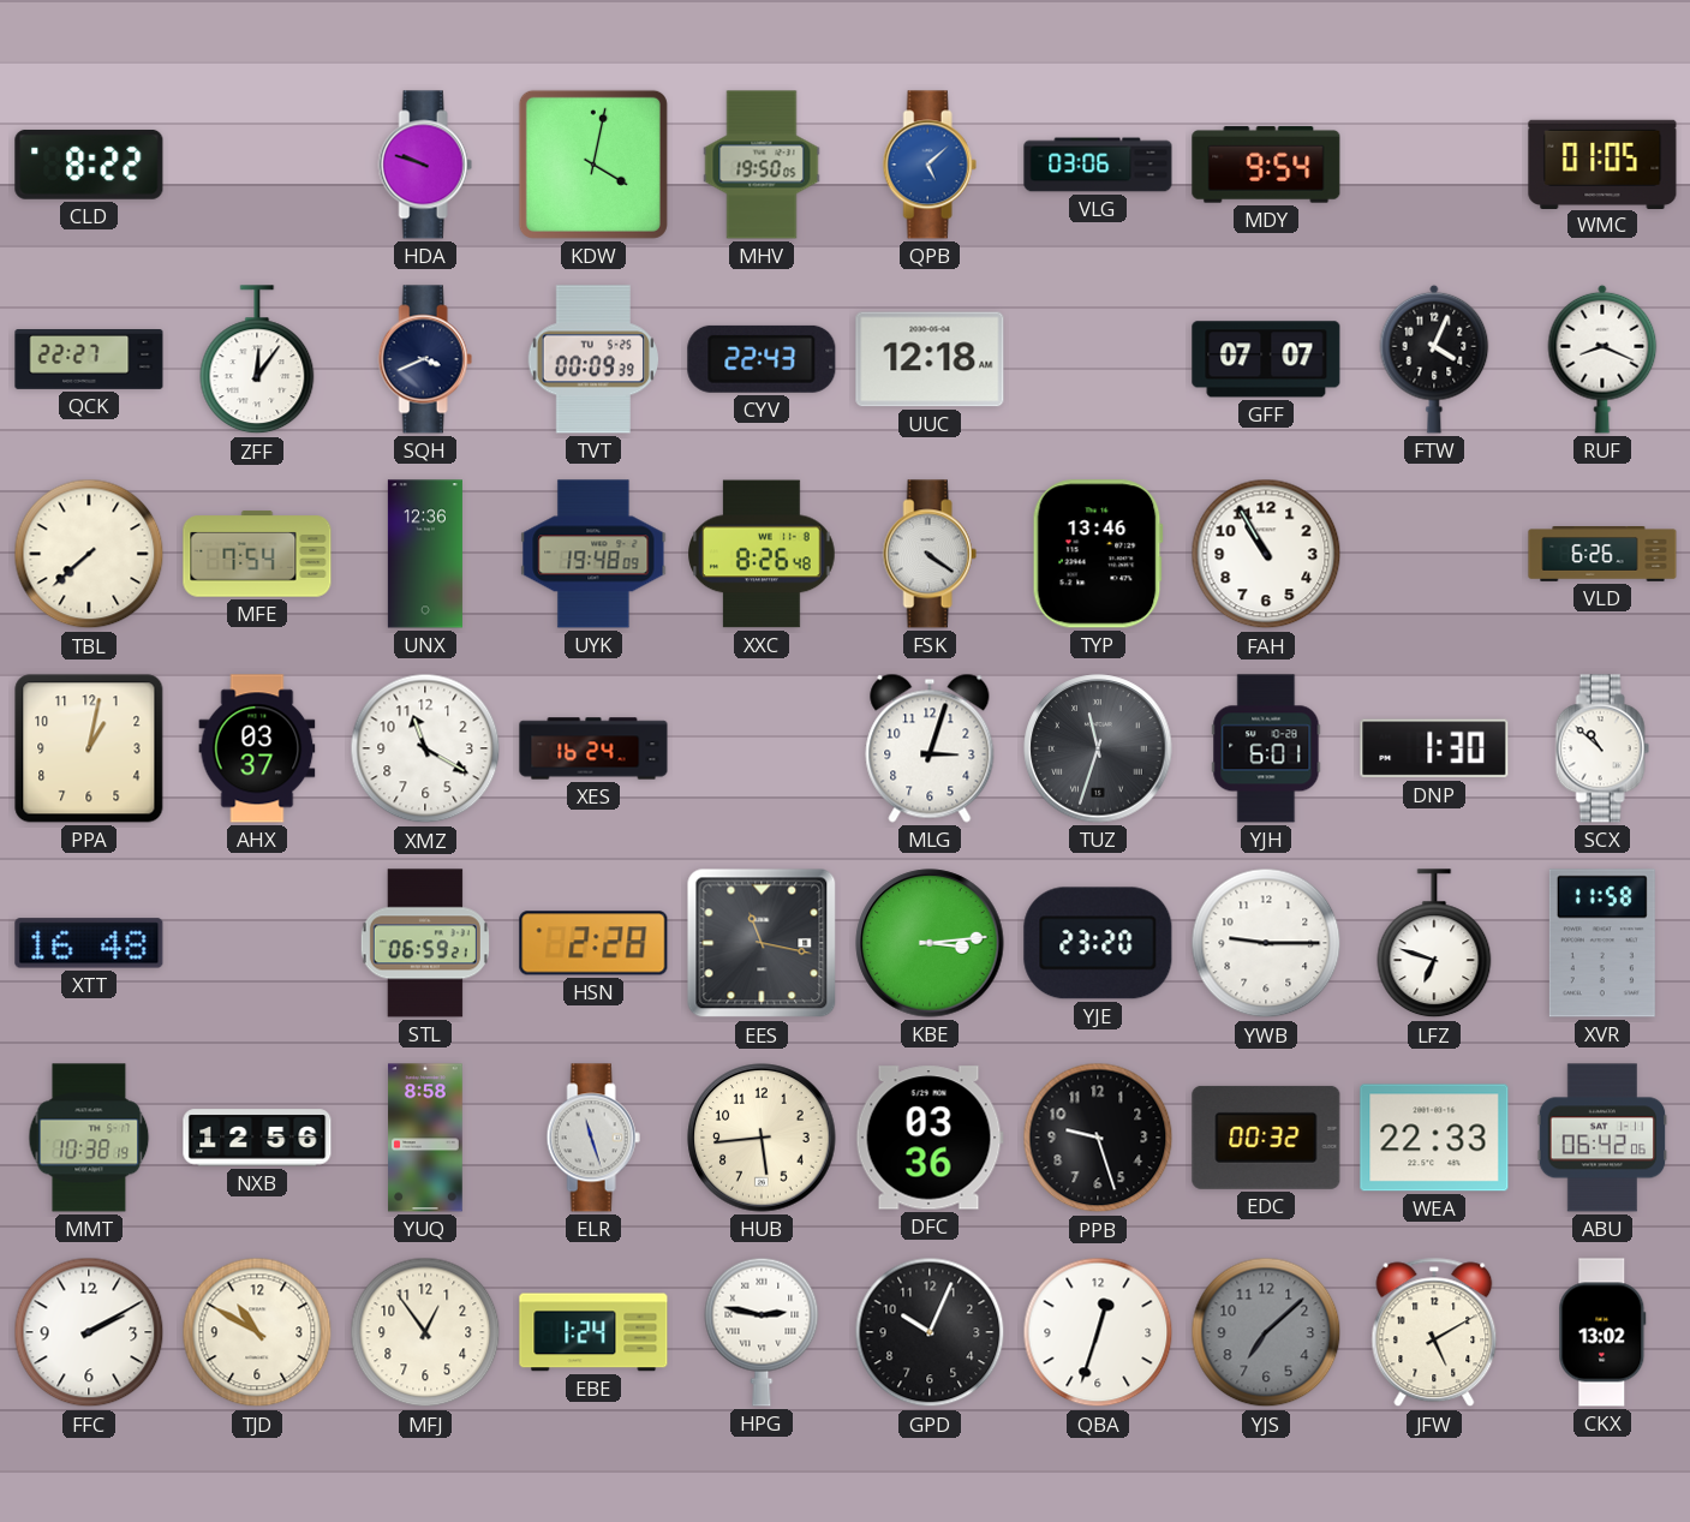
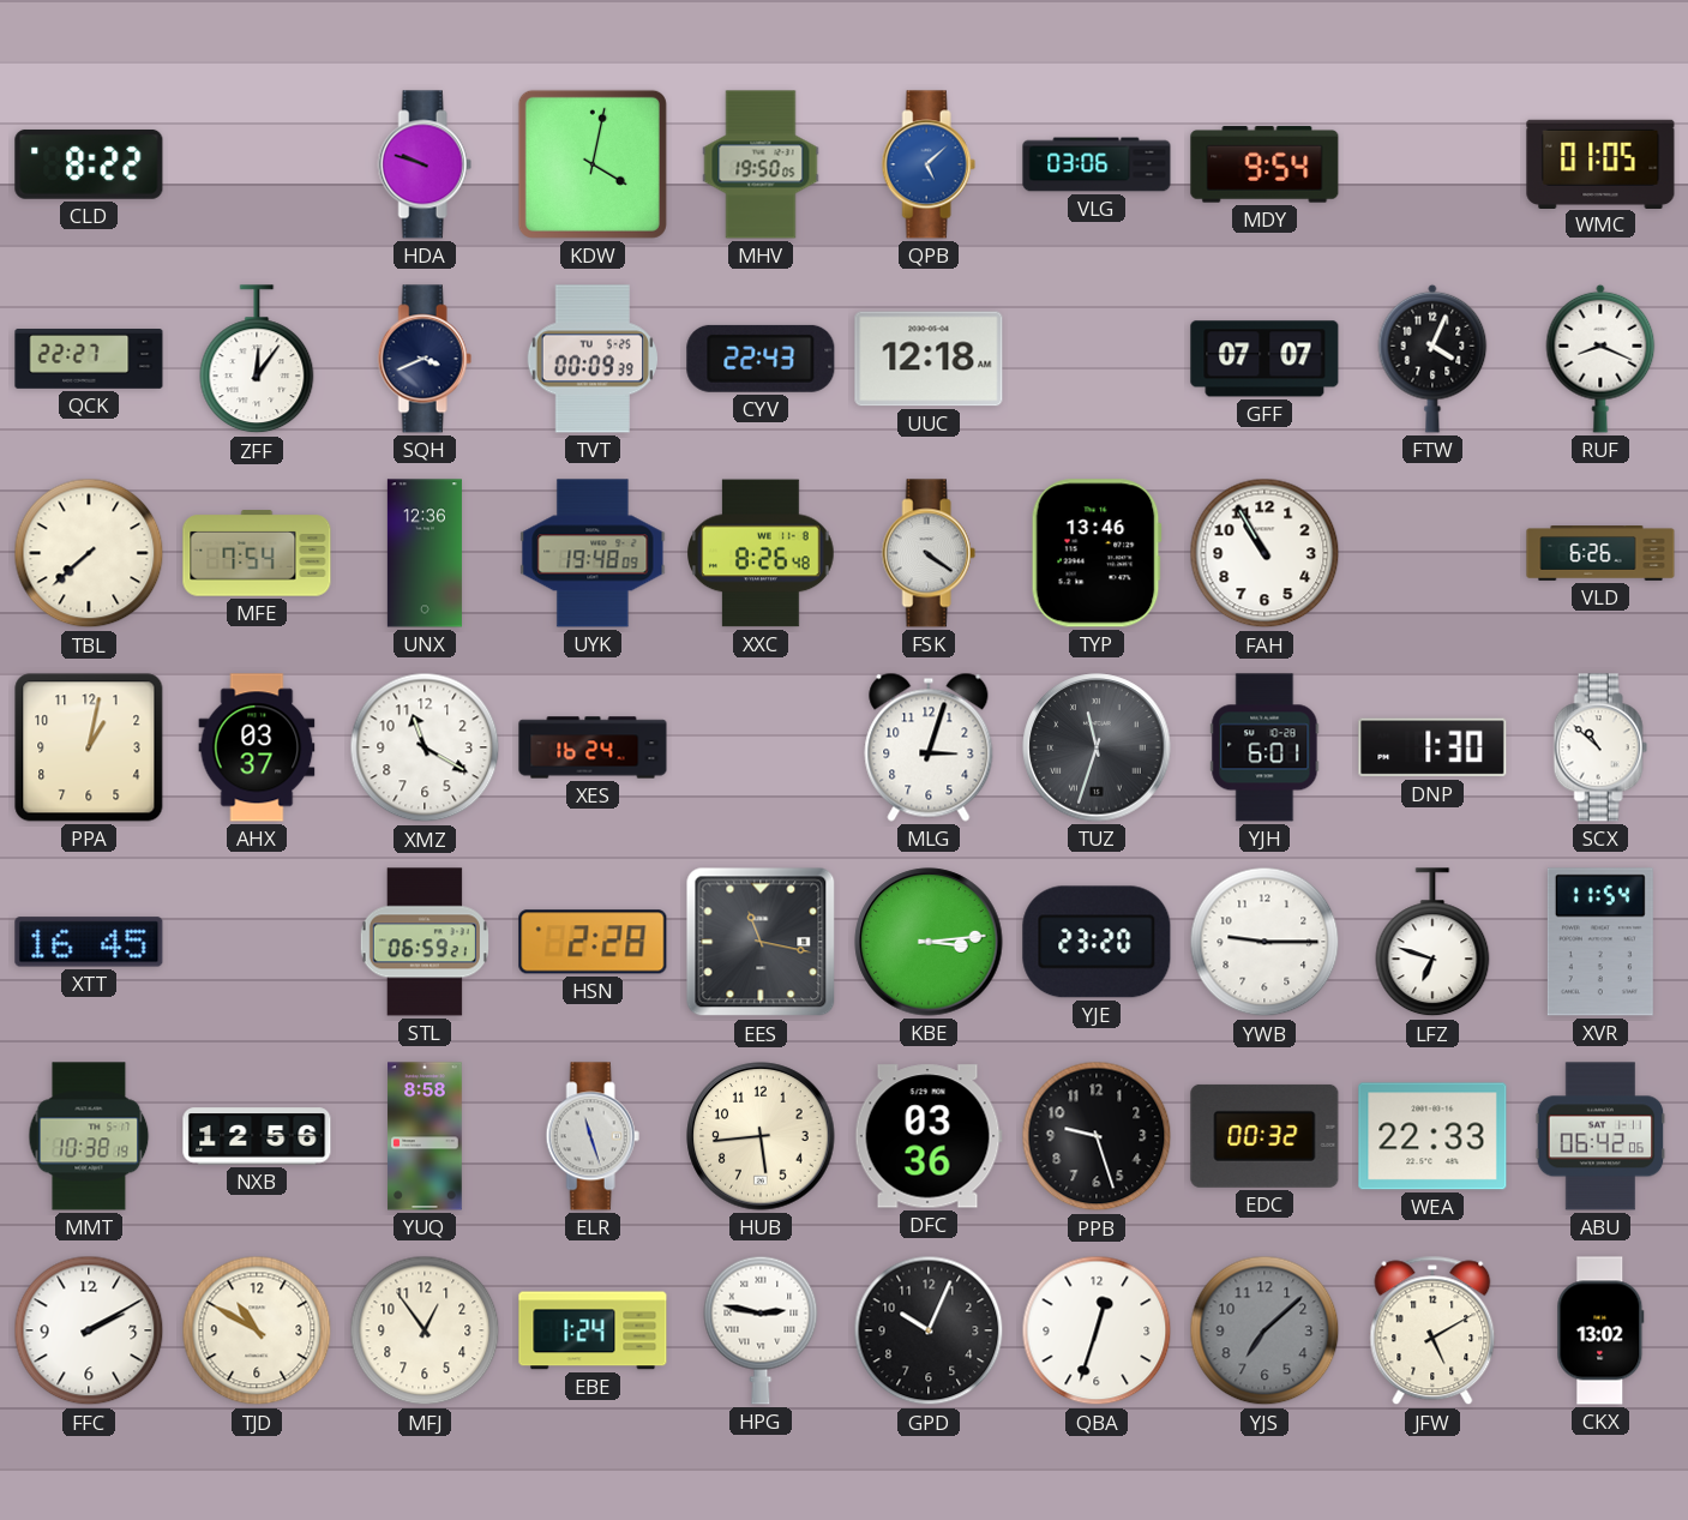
XTT: 16:48 -> 16:45 (89, 942)
XVR: 11:58 -> 11:54 (1600, 942)
